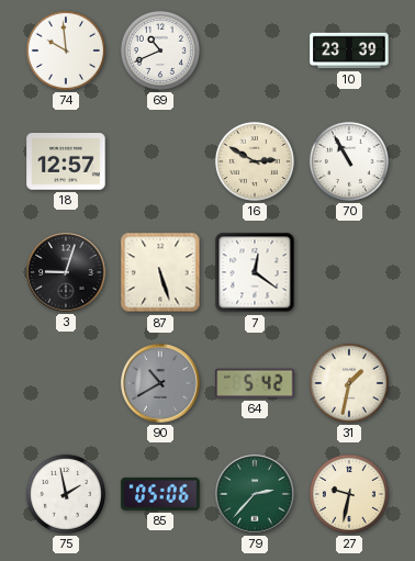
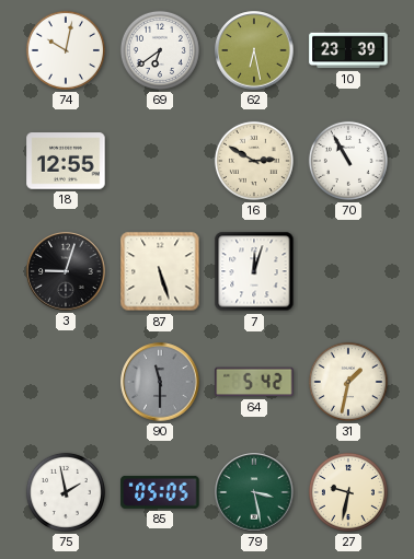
74: 9:59 -> 10:02 (66, 50)
69: 10:41 -> 6:39 (160, 50)
62: none -> 6:28 (254, 50)
18: 12:57 -> 12:55 (66, 161)
7: 12:21 -> 12:03 (254, 271)
90: 10:40 -> 11:30 (160, 382)
85: 05:06 -> 05:05 (160, 492)
79: 2:37 -> 3:28 (254, 492)
